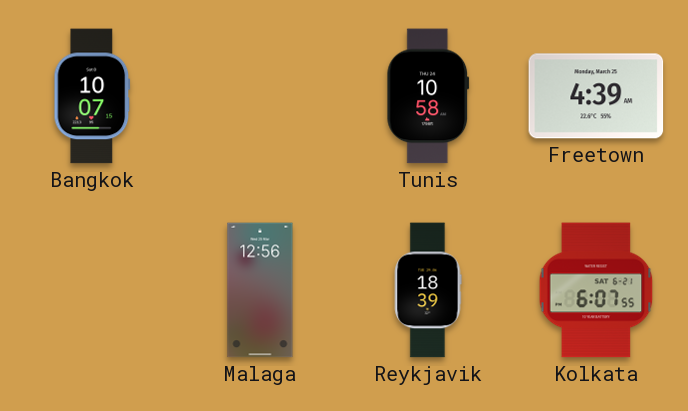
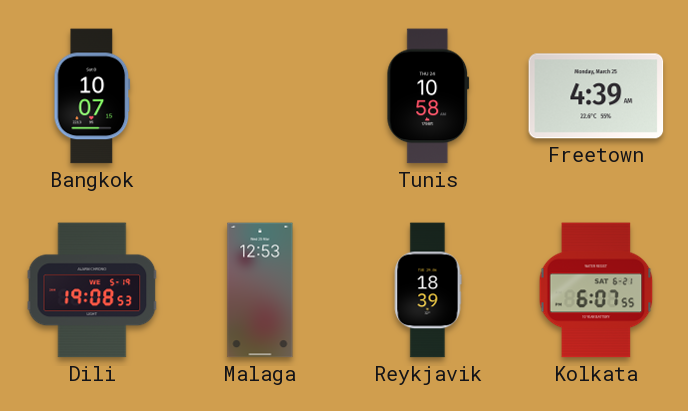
Dili: none -> 19:08 (92, 290)
Malaga: 12:56 -> 12:53 (260, 290)
